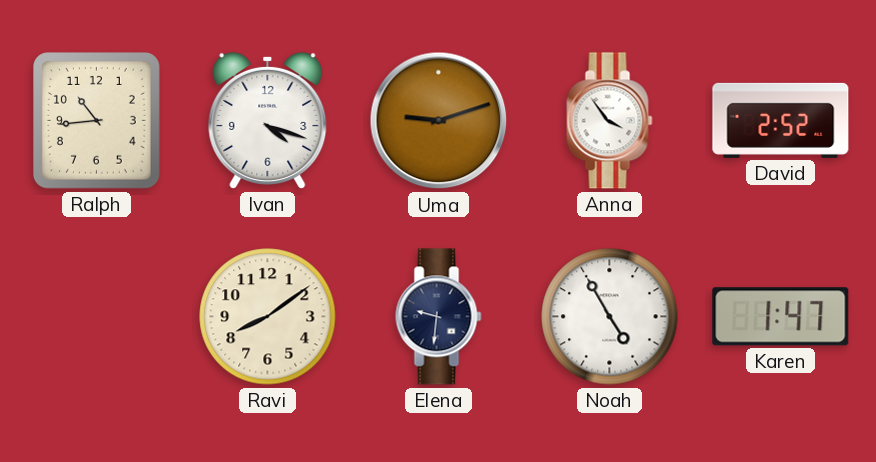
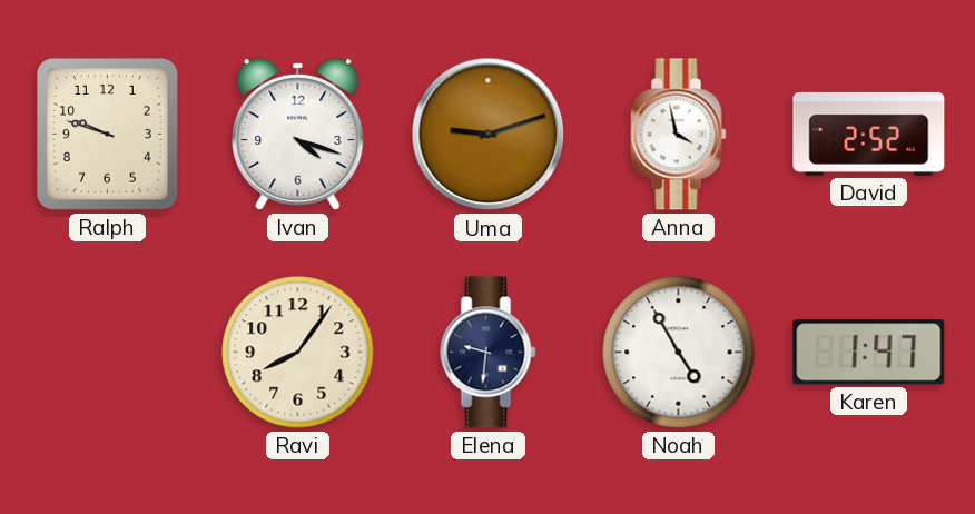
Ralph: 10:44 -> 9:48 (108, 135)
Anna: 3:54 -> 3:58 (679, 135)
Ravi: 8:09 -> 8:06 (298, 353)
